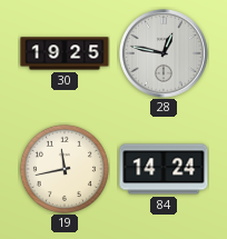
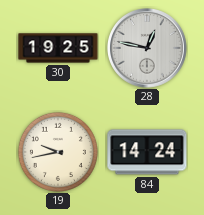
19: 11:43 -> 9:43 (58, 152)
